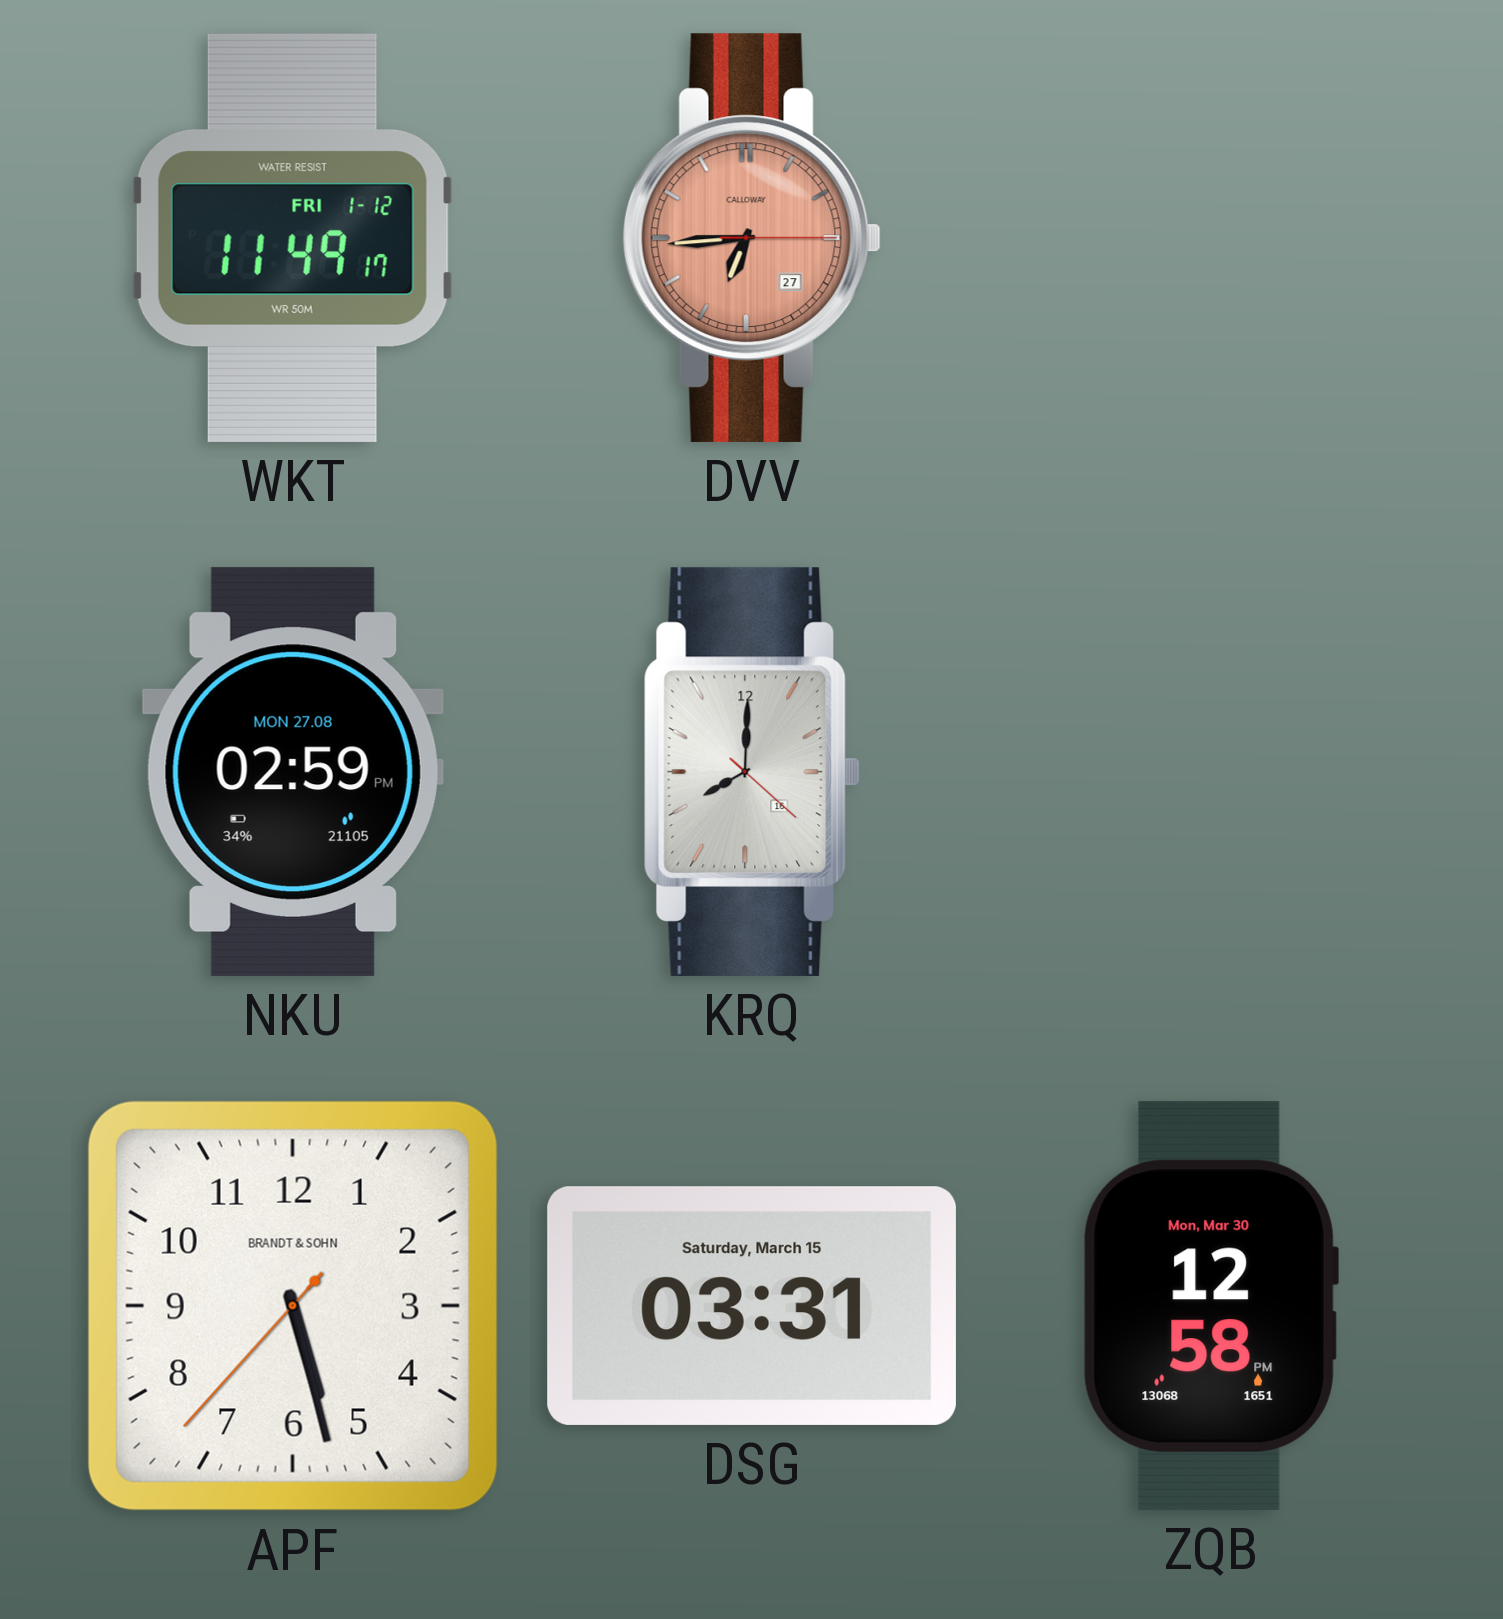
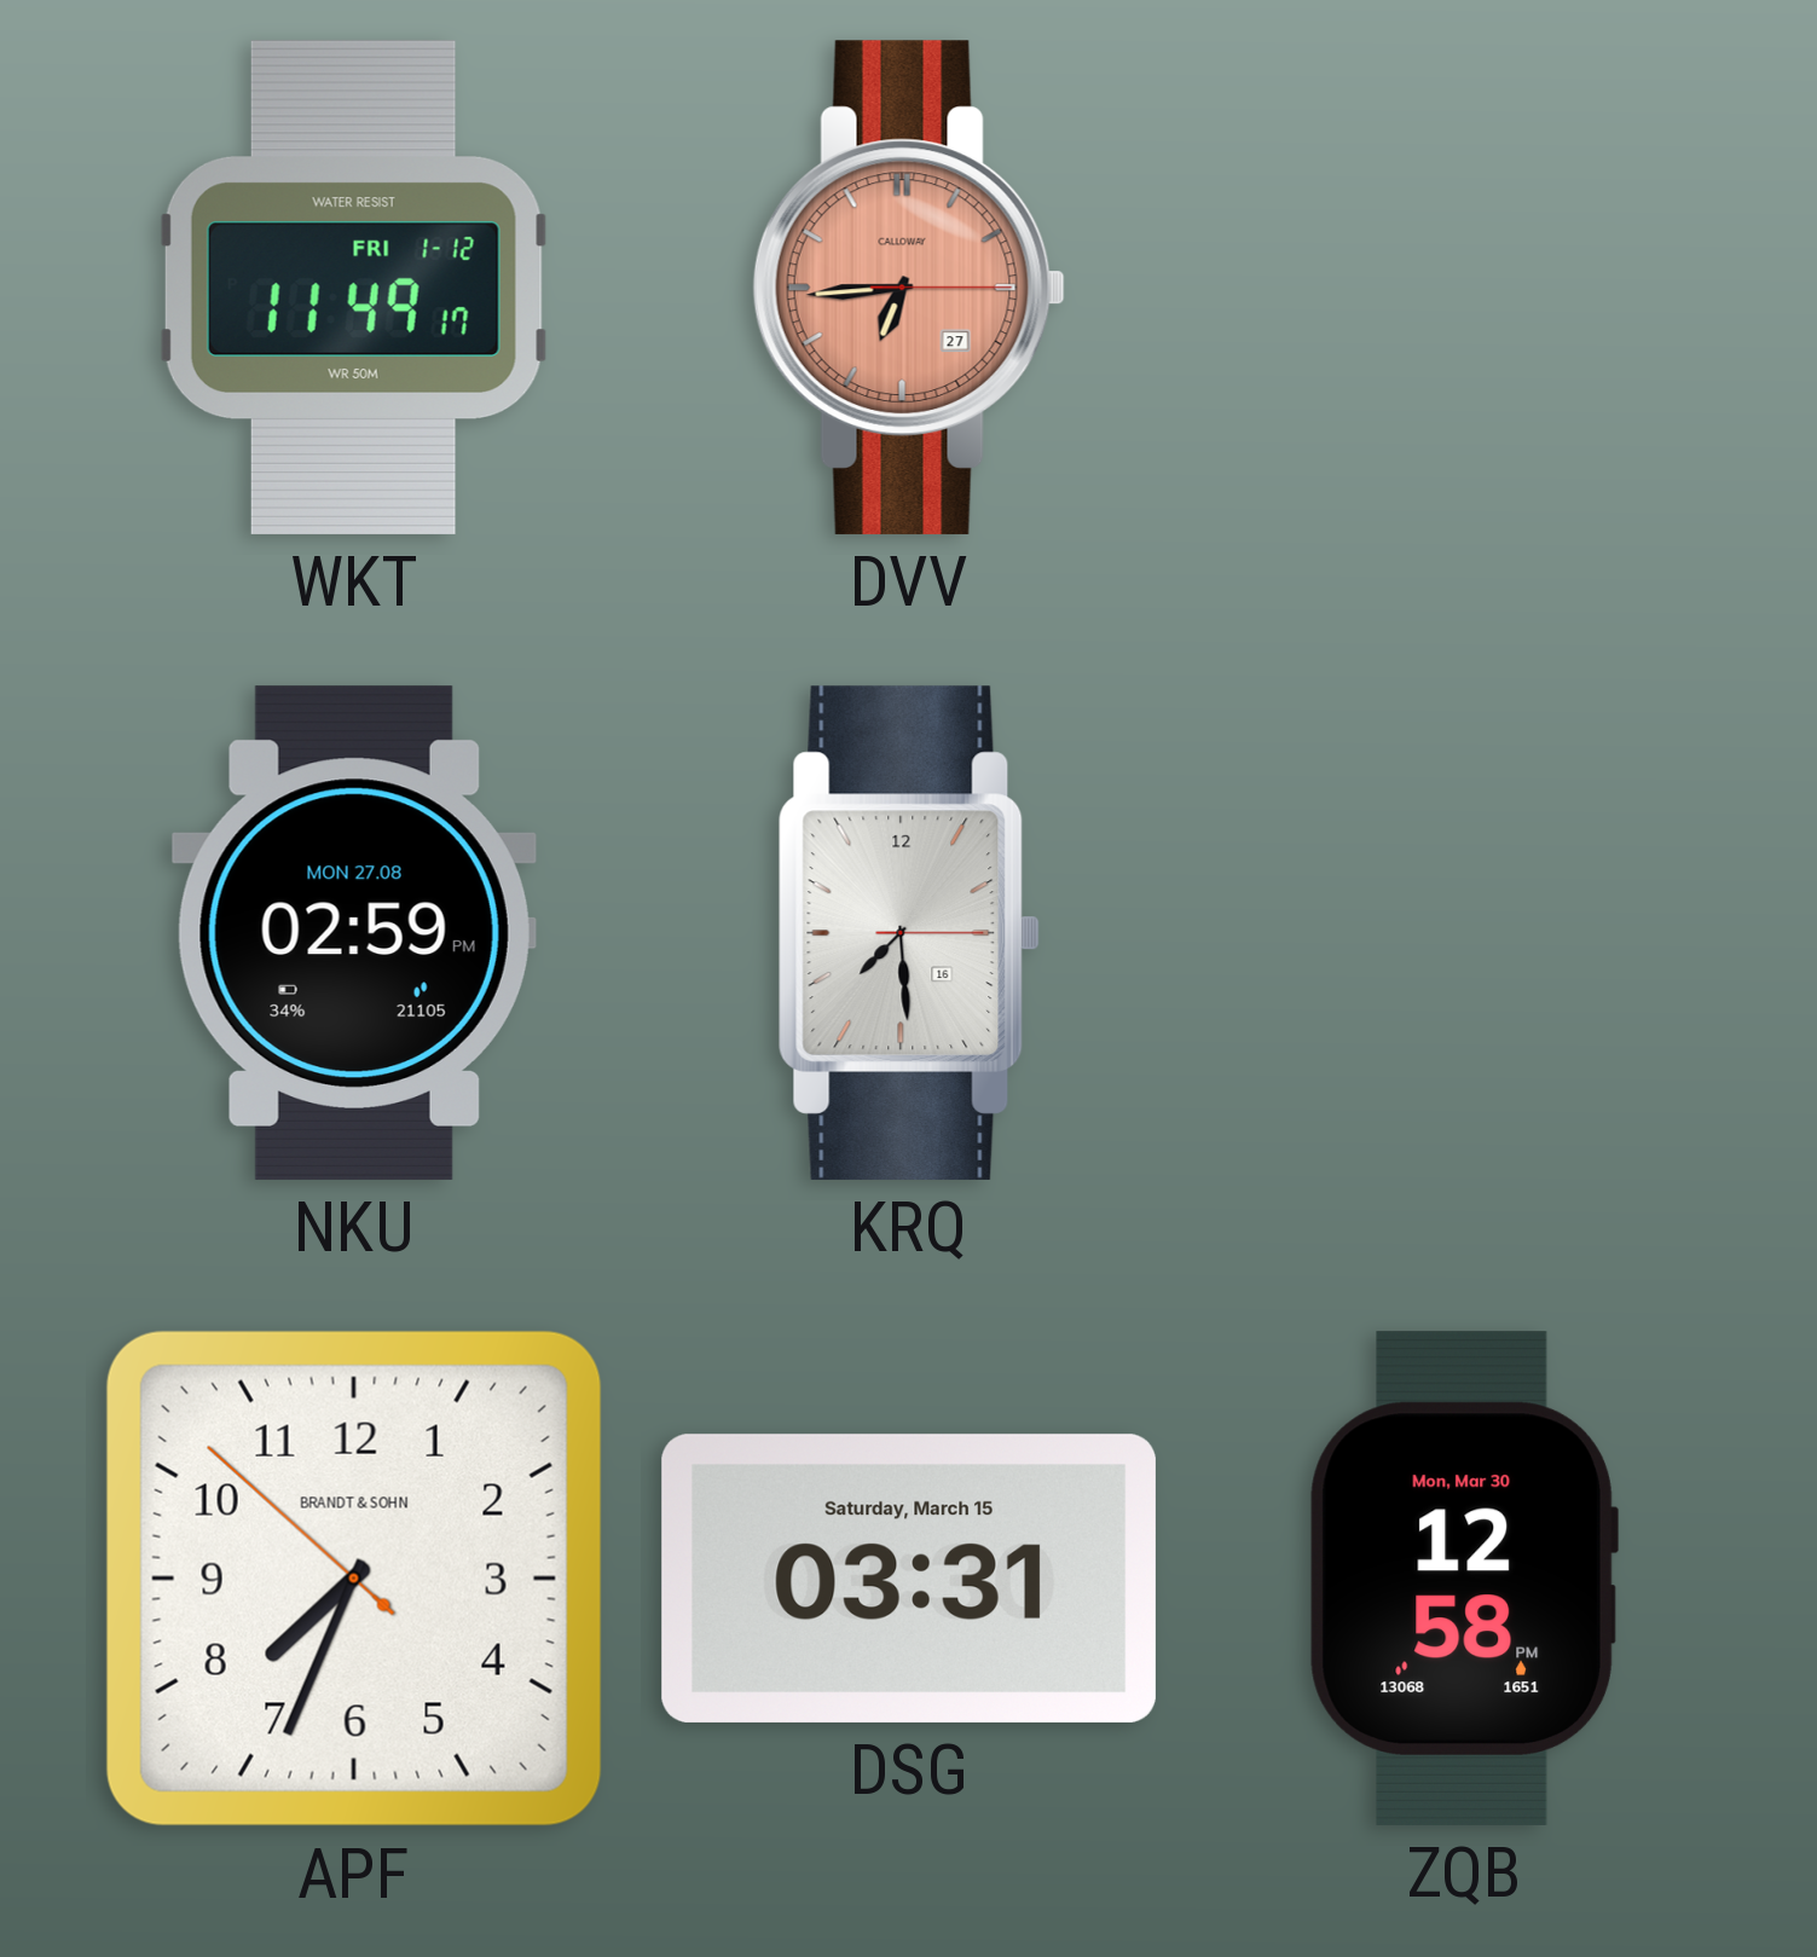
KRQ: 8:00 -> 7:29 (909, 933)
APF: 5:27 -> 7:33 (354, 1579)
